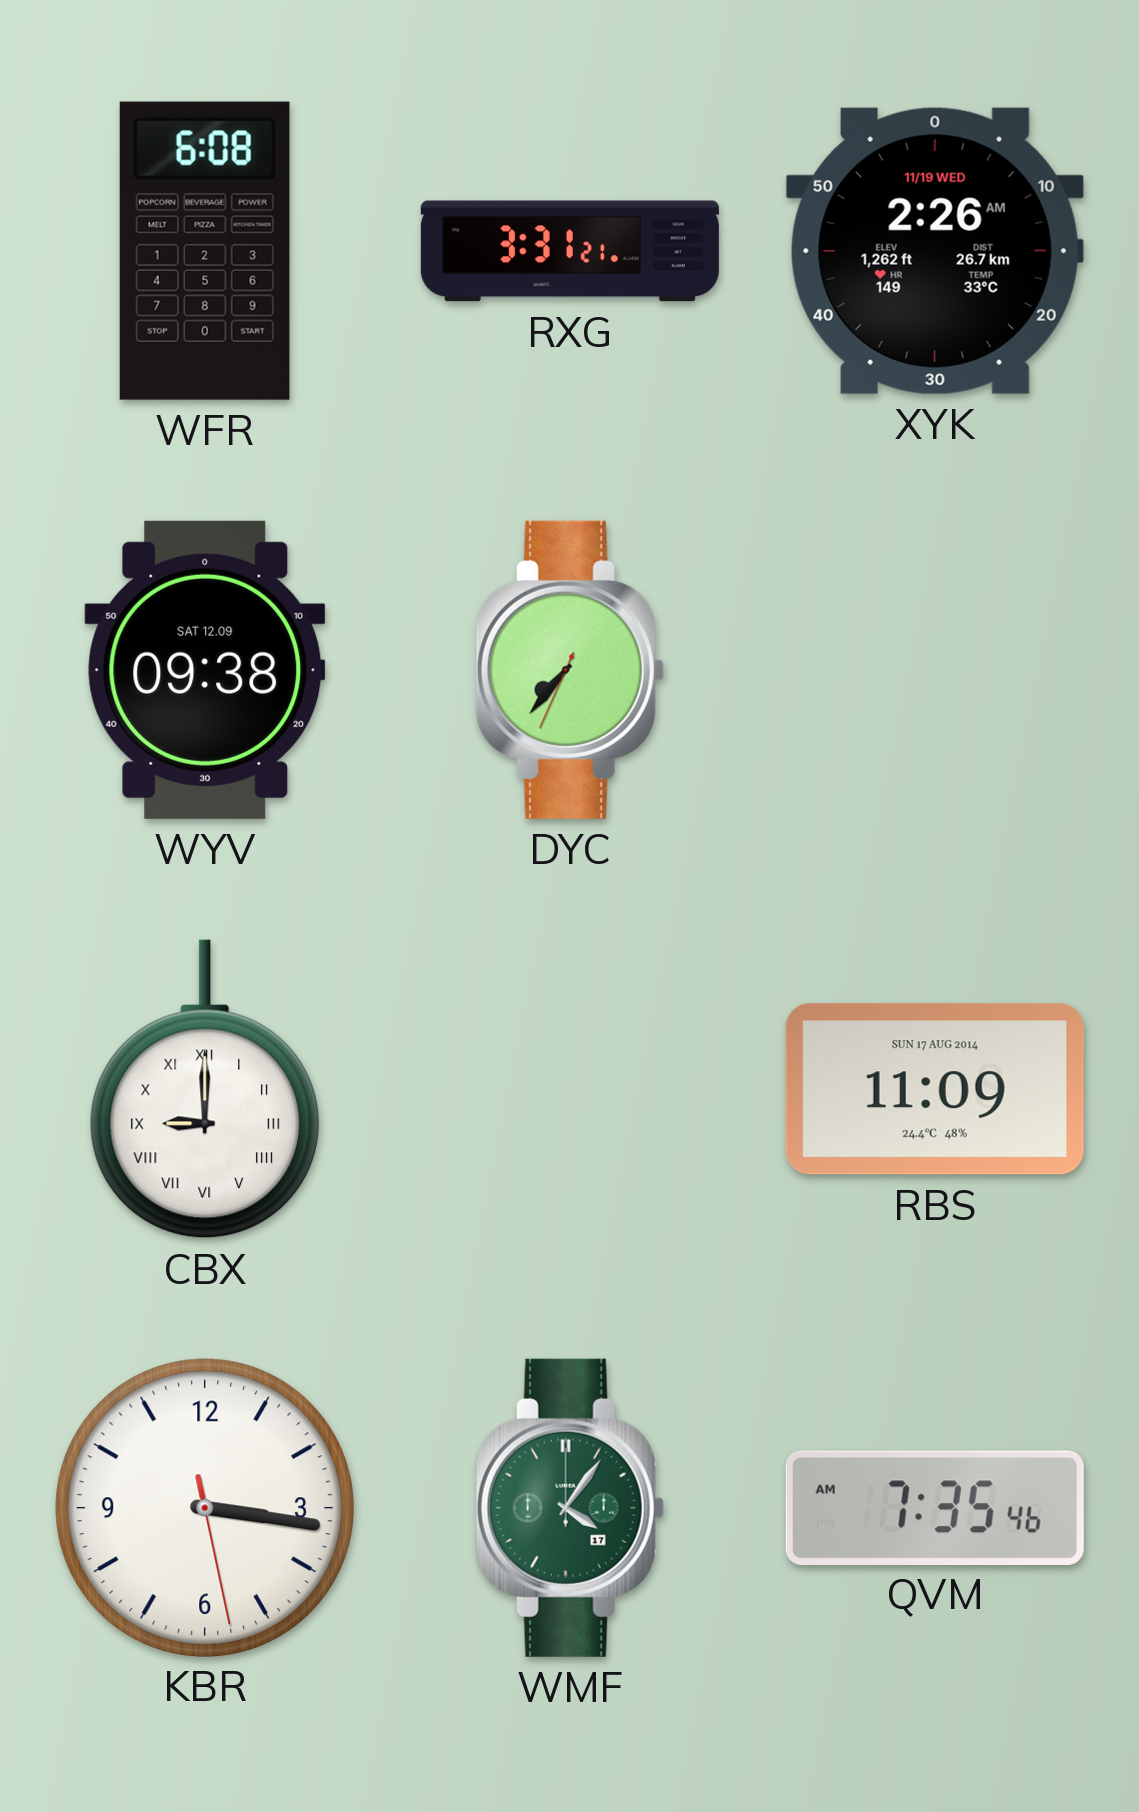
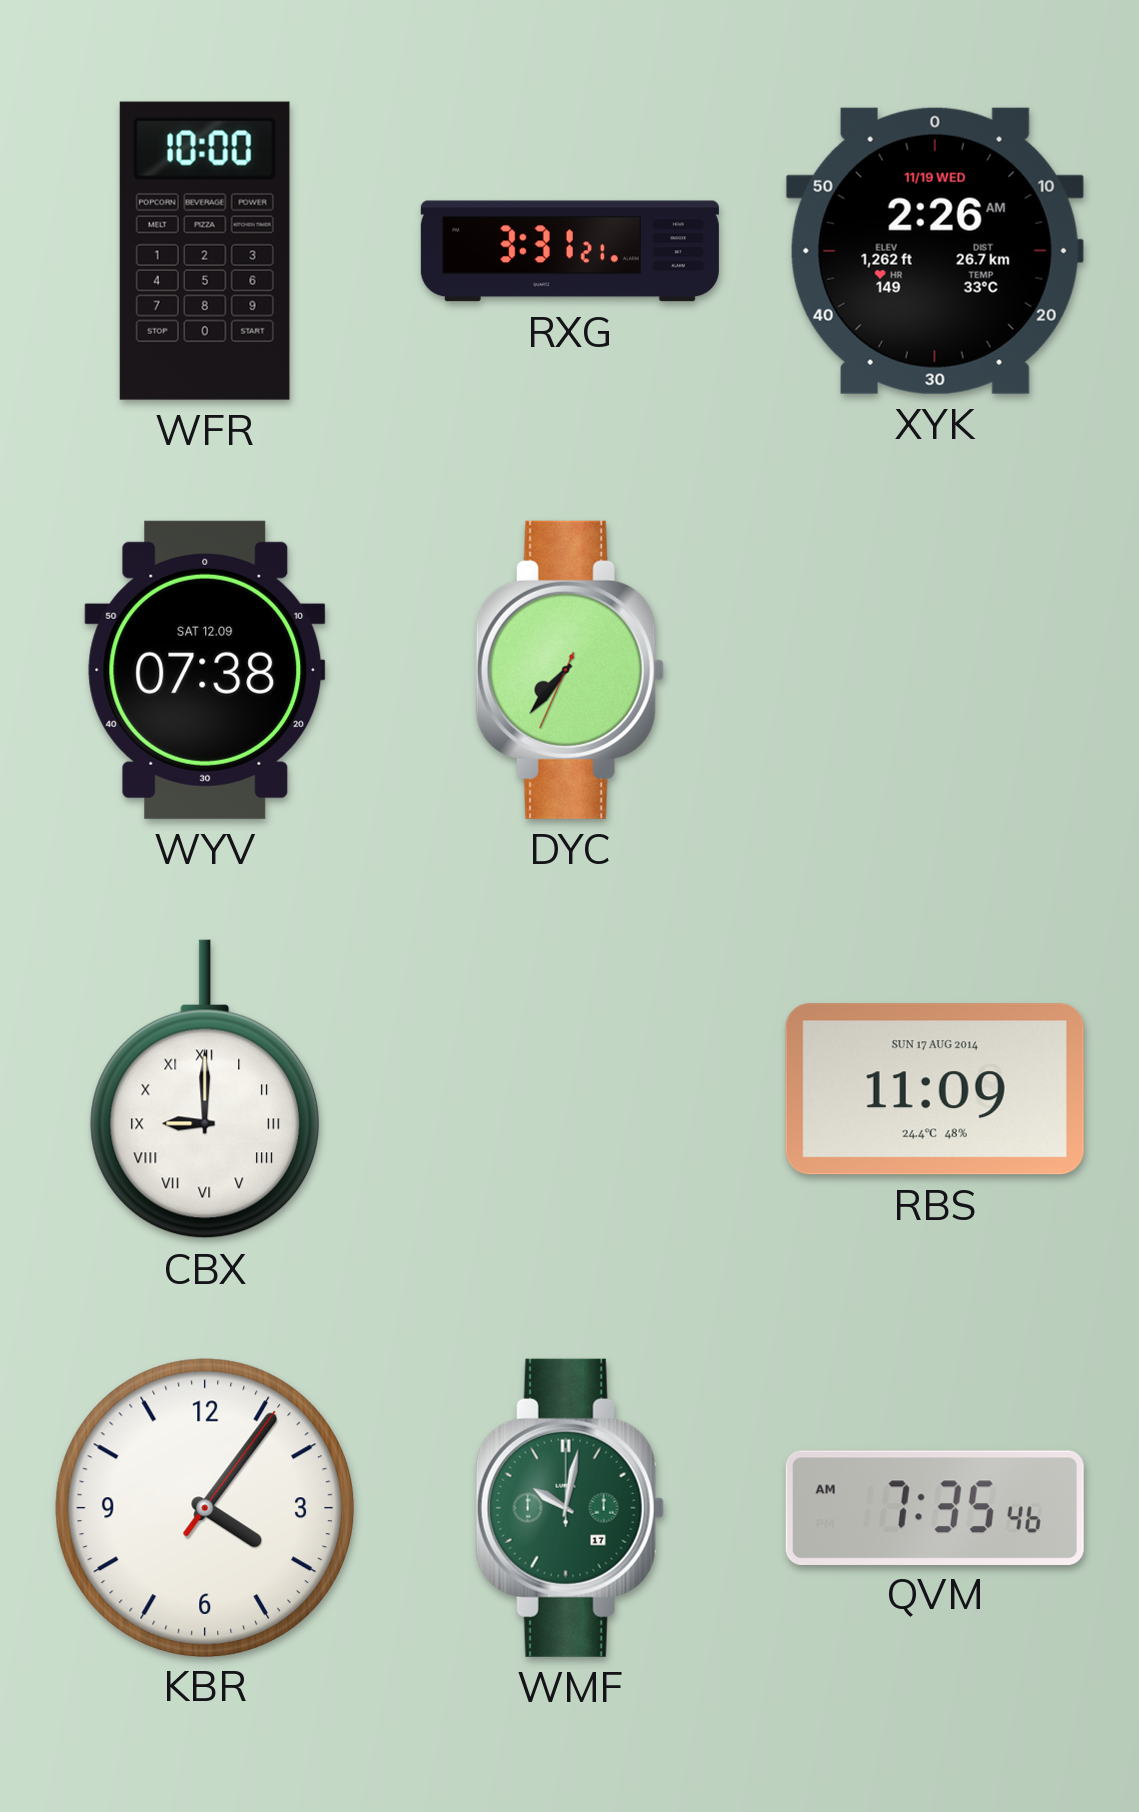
WFR: 6:08 -> 10:00 (205, 251)
WYV: 09:38 -> 07:38 (205, 670)
KBR: 3:16 -> 4:06 (204, 1507)
WMF: 4:06 -> 10:02 (570, 1508)
